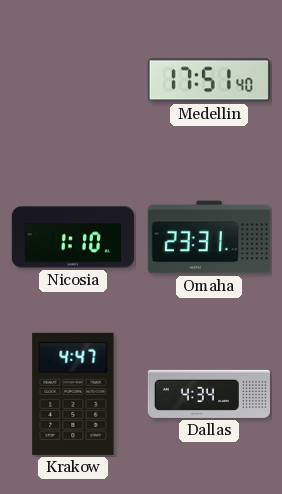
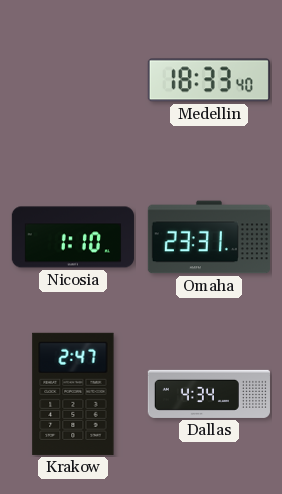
Medellin: 17:51 -> 18:33 (209, 80)
Krakow: 4:47 -> 2:47 (73, 394)
